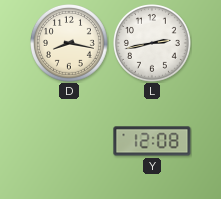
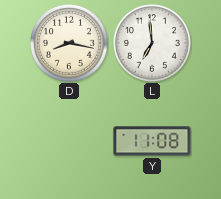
L: 2:43 -> 6:59 (153, 44)
Y: 12:08 -> 11:08 (152, 141)
